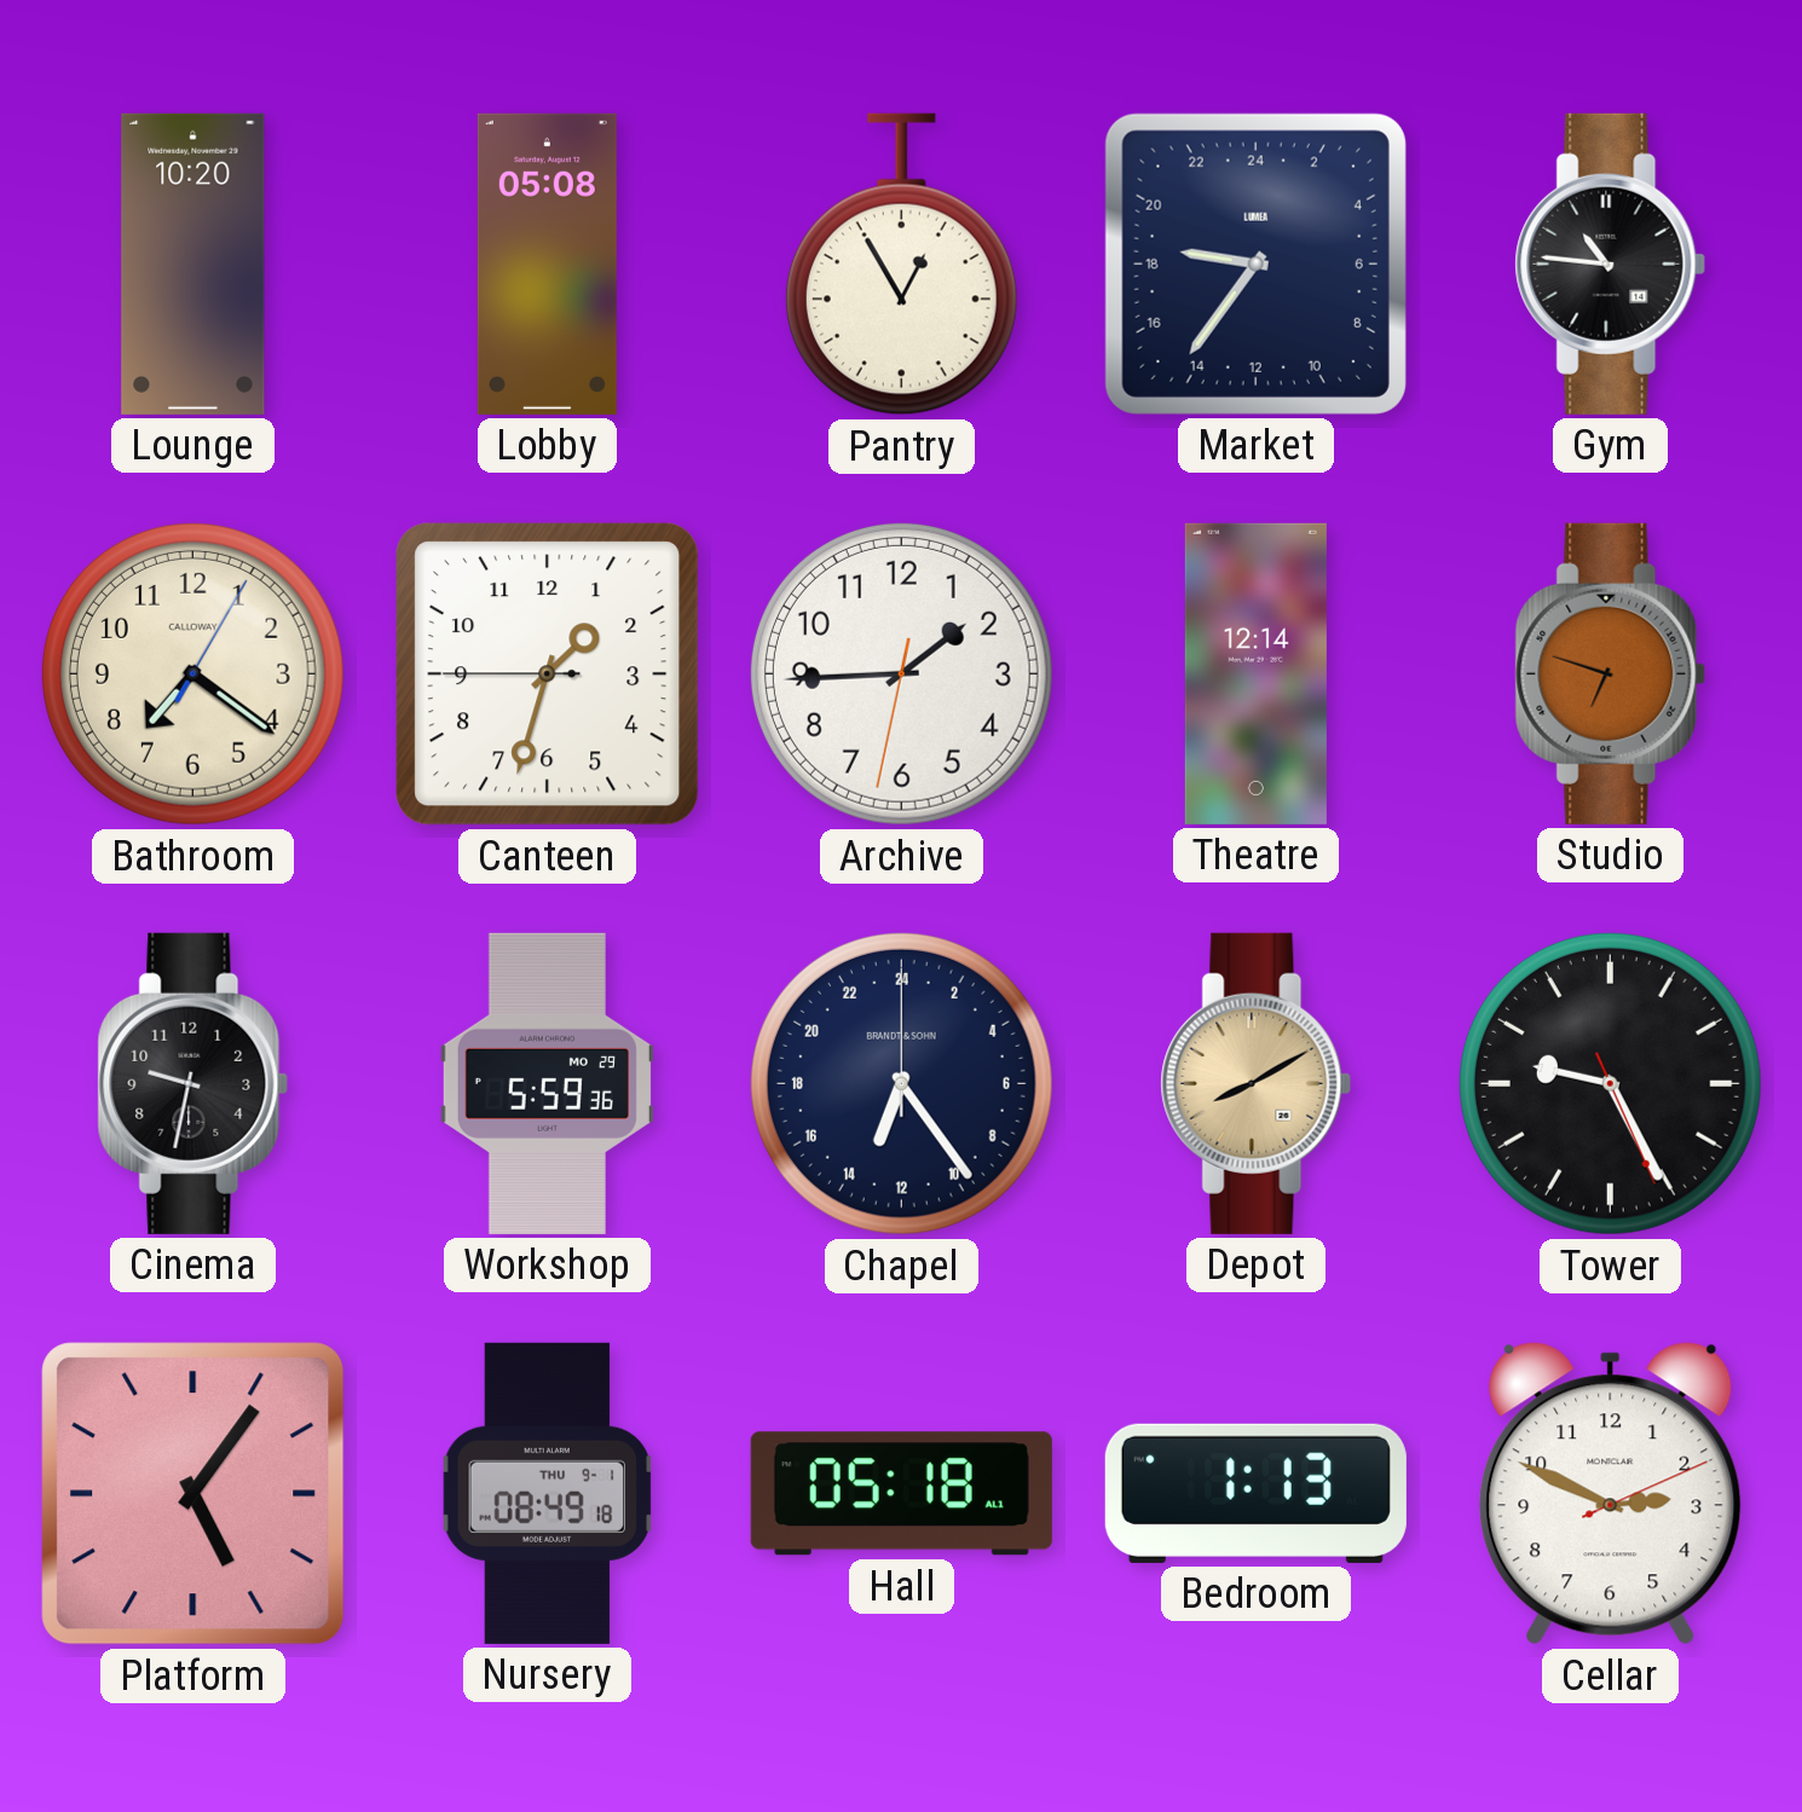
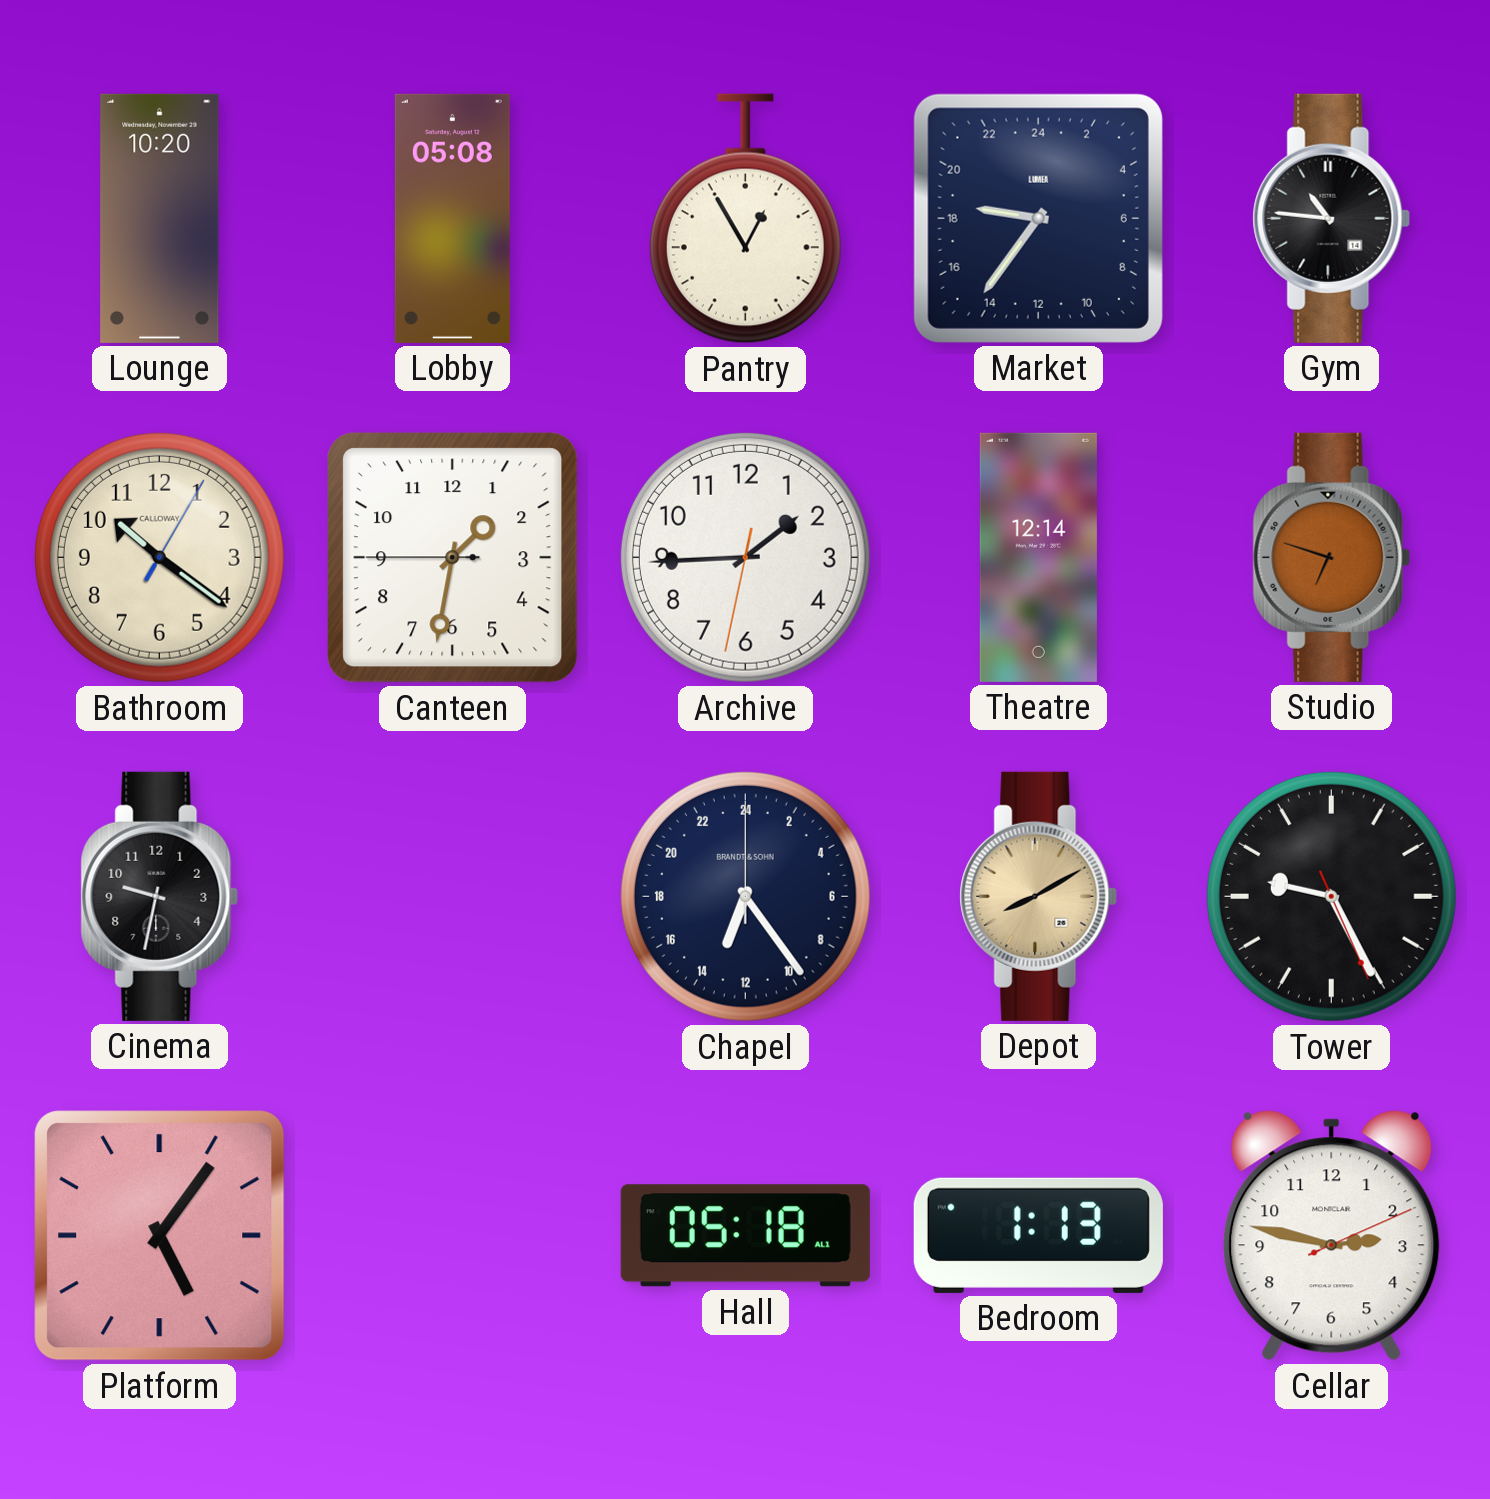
Bathroom: 7:21 -> 10:21 (159, 557)
Canteen: 1:32 -> 1:31 (453, 558)
Workshop: 5:59 -> none (547, 1083)
Nursery: 08:49 -> none (548, 1493)
Cellar: 2:49 -> 2:47 (1332, 1236)
